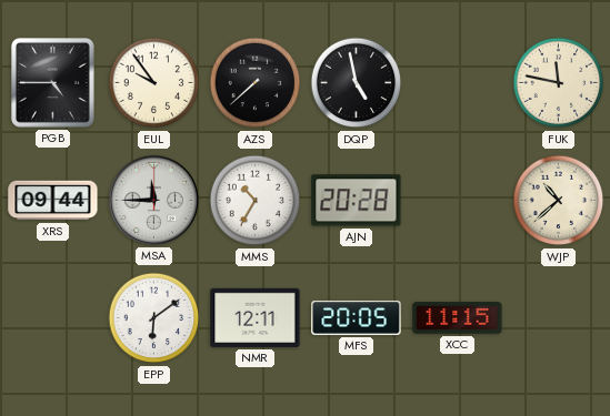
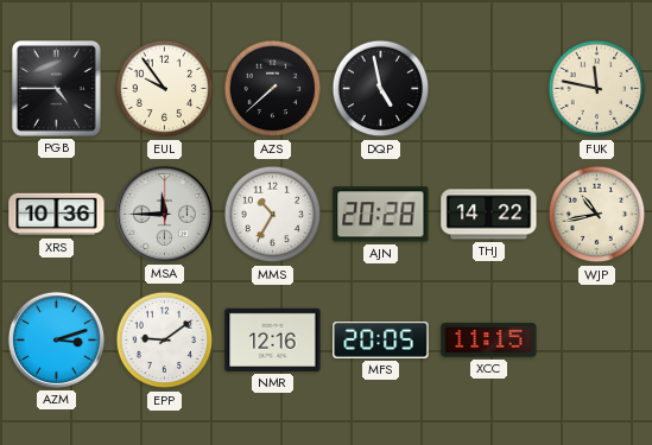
XRS: 09:44 -> 10:36 (57, 215)
THJ: none -> 14:22 (489, 215)
WJP: 10:38 -> 10:43 (597, 215)
AZM: none -> 3:12 (56, 339)
EPP: 6:09 -> 9:09 (165, 341)
NMR: 12:11 -> 12:16 (273, 339)
